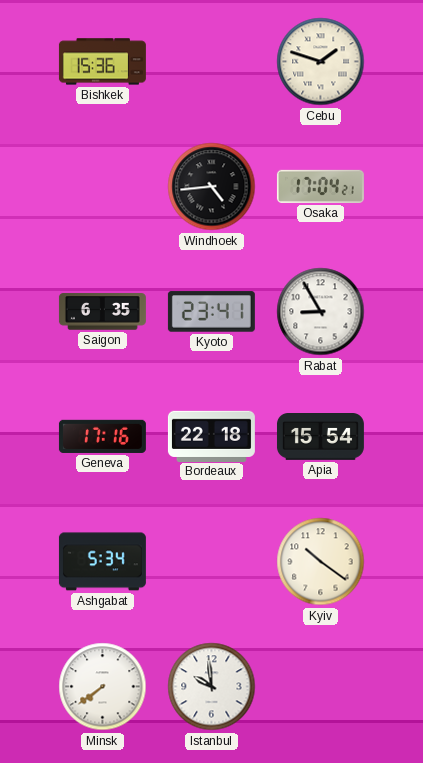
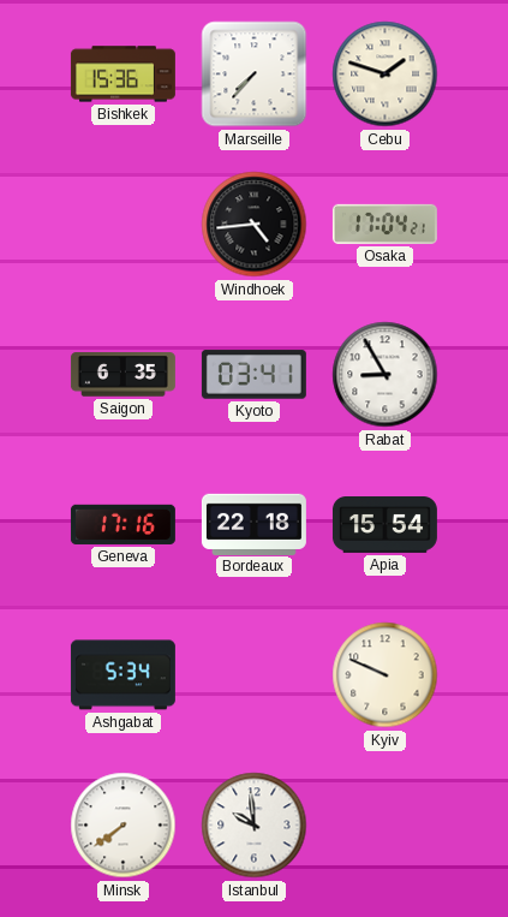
Marseille: none -> 7:37 (255, 75)
Kyoto: 23:41 -> 03:41 (253, 375)
Kyiv: 10:21 -> 9:49 (386, 675)
